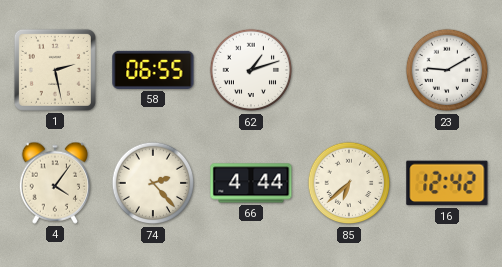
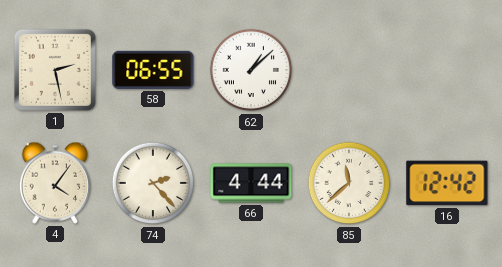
62: 1:12 -> 1:08 (251, 70)
23: 9:10 -> none (447, 70)
85: 6:38 -> 11:38 (349, 183)
